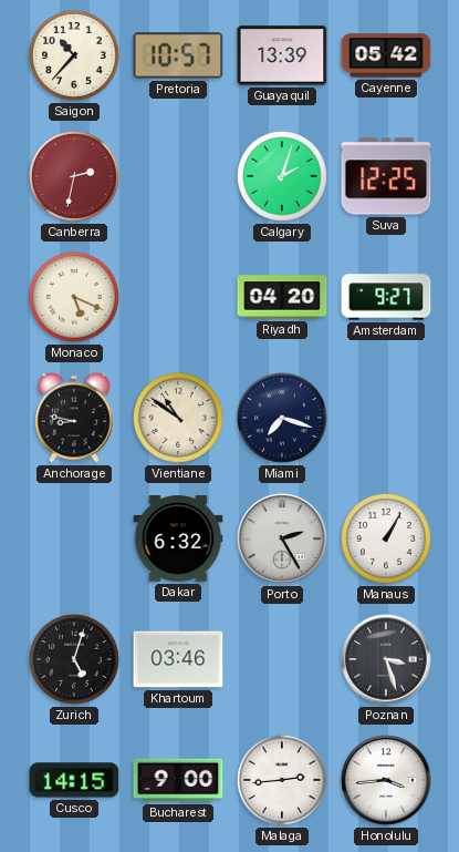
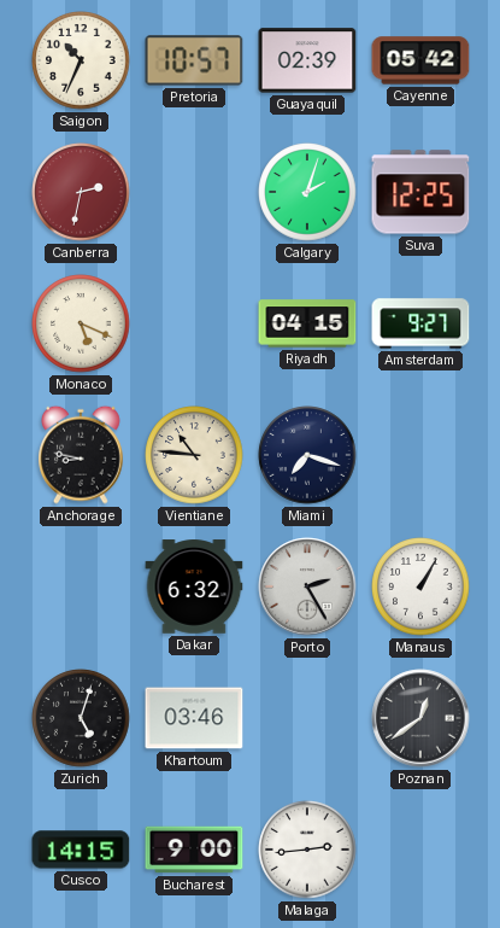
Saigon: 10:37 -> 10:34 (81, 60)
Guayaquil: 13:39 -> 02:39 (307, 60)
Riyadh: 04:20 -> 04:15 (307, 323)
Vientiane: 10:51 -> 10:46 (194, 455)
Poznan: 3:27 -> 12:39 (420, 718)
Honolulu: 3:44 -> none (386, 780)
